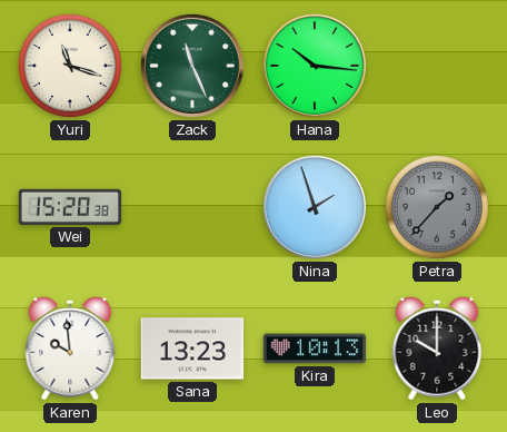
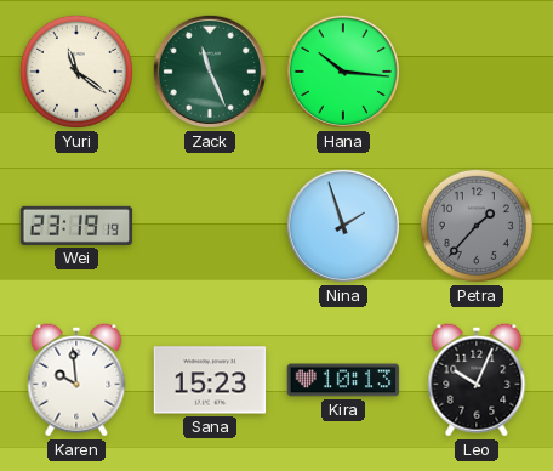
Yuri: 11:18 -> 11:21 (76, 72)
Wei: 15:20 -> 23:19 (76, 226)
Sana: 13:23 -> 15:23 (210, 380)
Leo: 10:00 -> 10:04 (477, 380)
